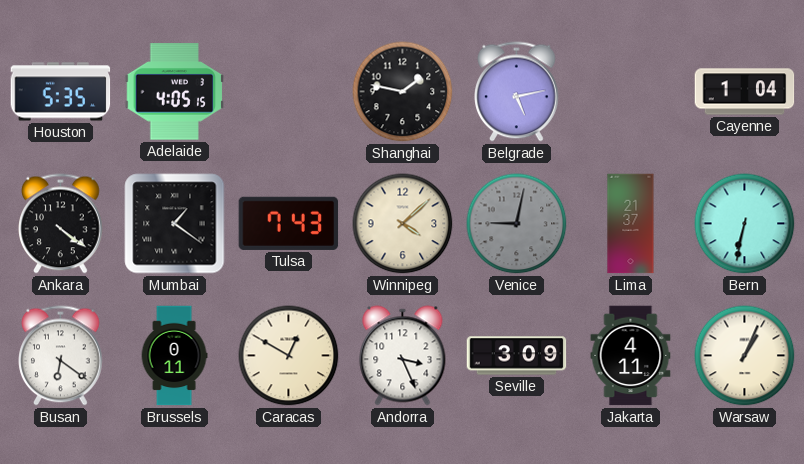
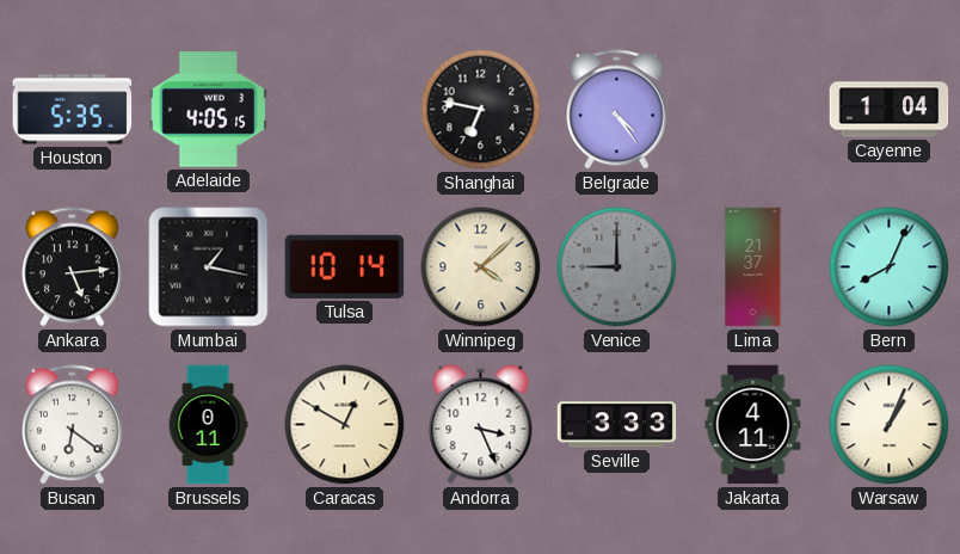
Shanghai: 1:47 -> 6:47 (481, 110)
Belgrade: 5:13 -> 4:24 (617, 110)
Ankara: 4:21 -> 5:14 (73, 267)
Mumbai: 1:21 -> 1:17 (209, 267)
Tulsa: 7:43 -> 10:14 (345, 266)
Venice: 9:02 -> 9:00 (617, 267)
Bern: 6:32 -> 8:04 (890, 267)
Seville: 3:09 -> 3:33 (617, 425)
